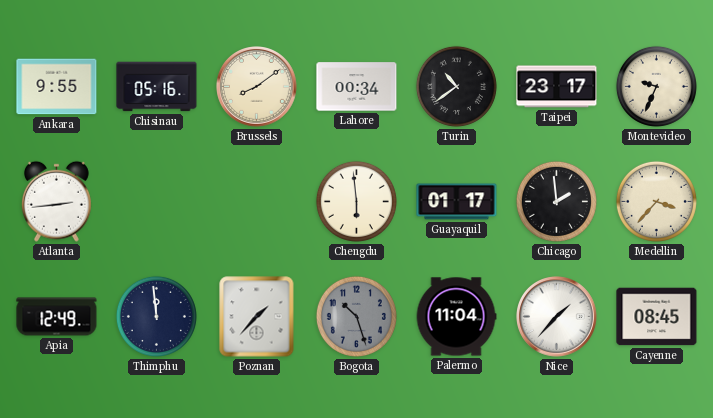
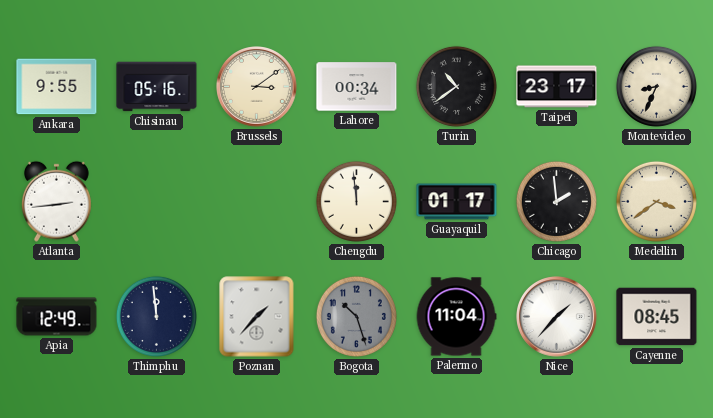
Brussels: 8:09 -> 3:09 (257, 87)
Montevideo: 9:34 -> 8:34 (656, 86)
Chengdu: 5:59 -> 11:59 (356, 201)
Medellin: 3:37 -> 3:39 (656, 201)
